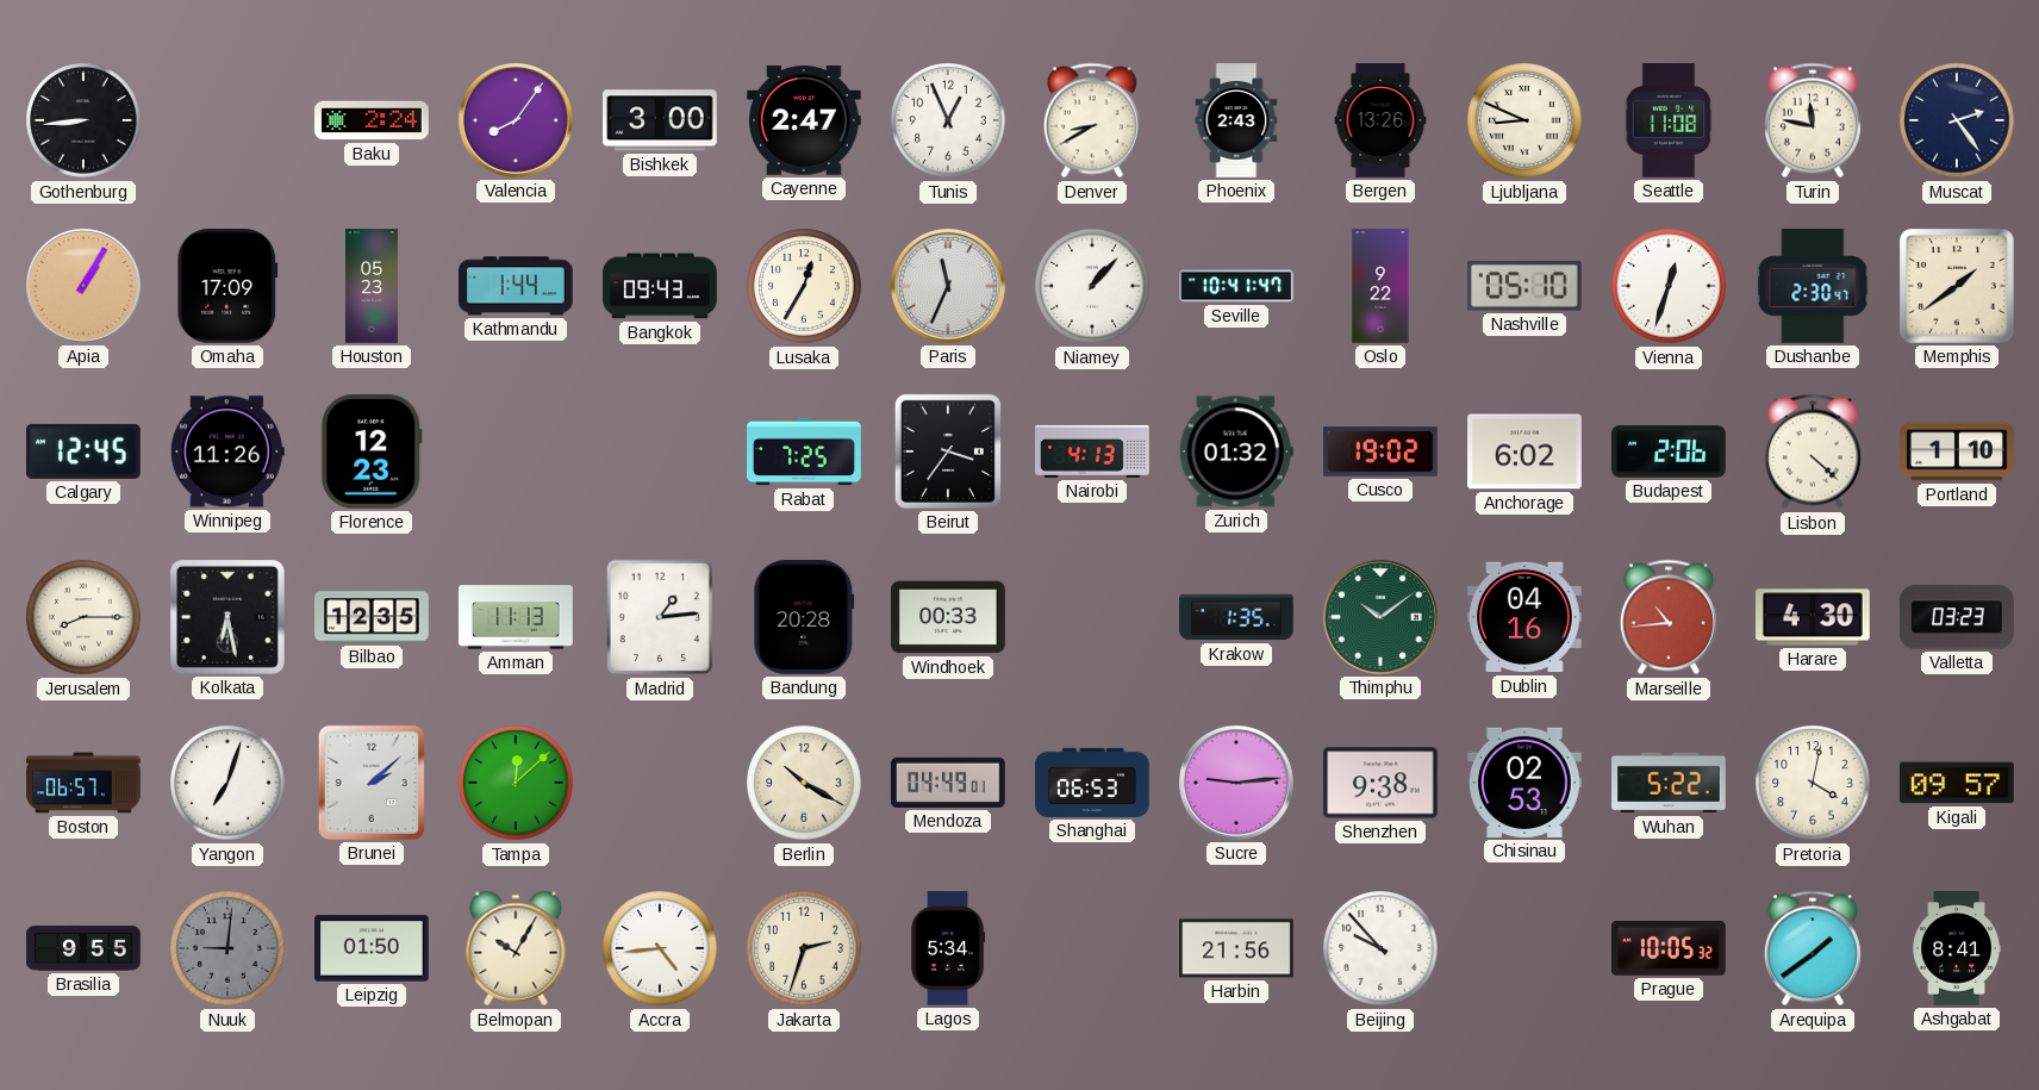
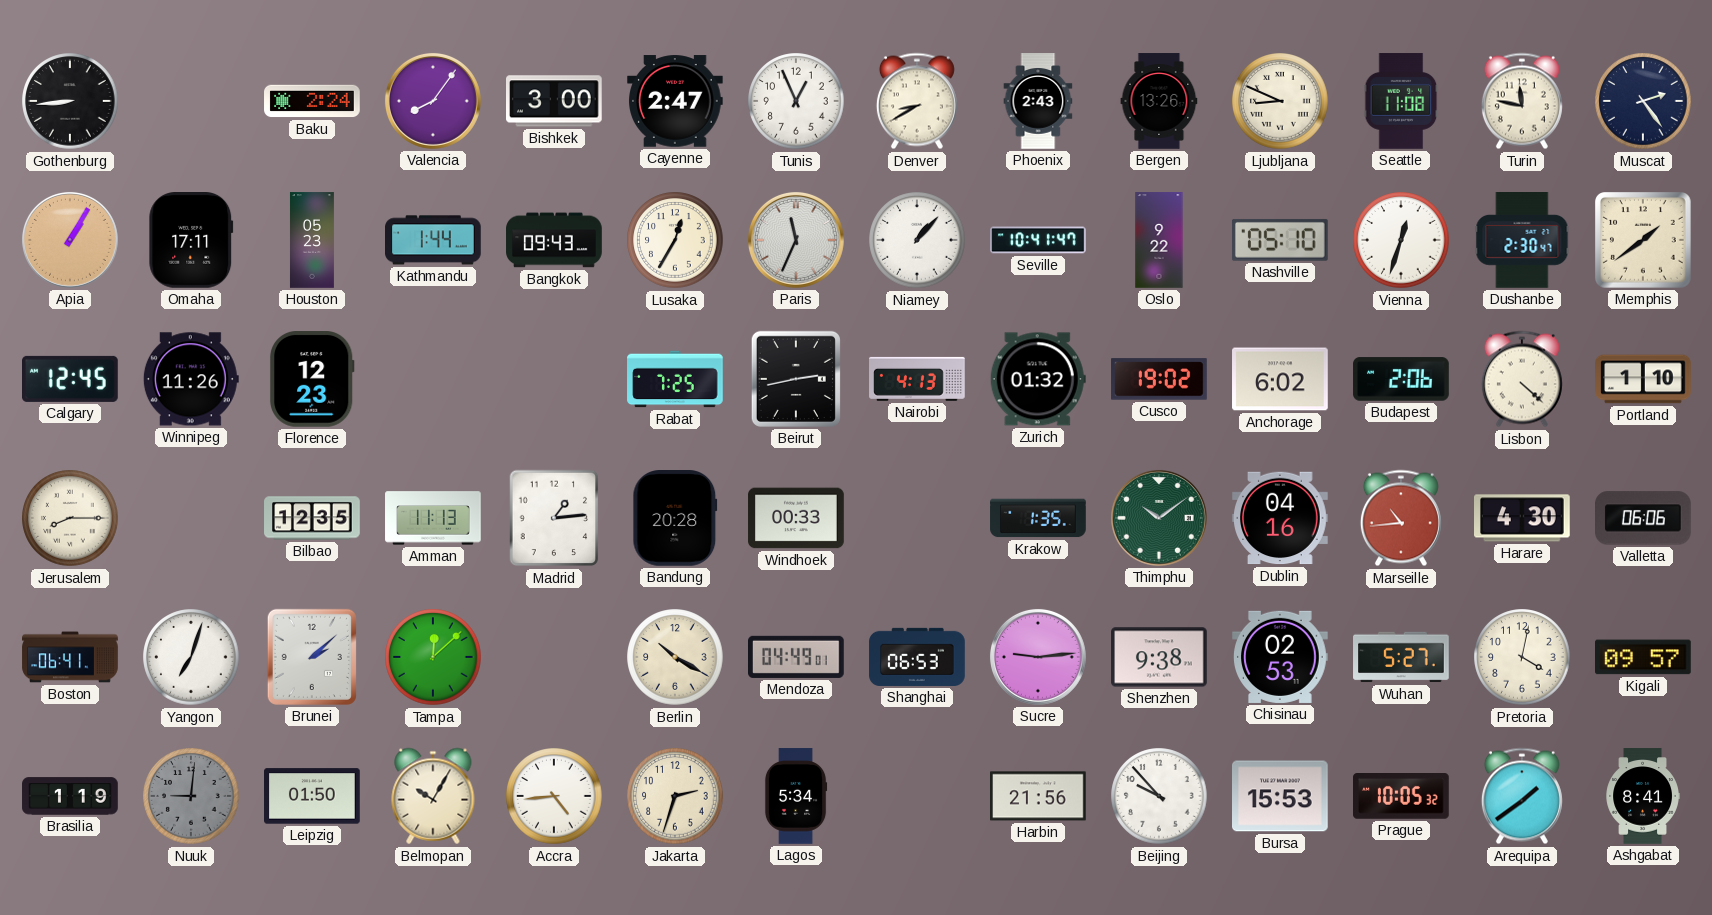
Omaha: 17:09 -> 17:11 (191, 241)
Beirut: 3:36 -> 2:43 (796, 379)
Kolkata: 6:28 -> none (229, 618)
Valletta: 03:23 -> 06:06 (1644, 518)
Boston: 06:57 -> 06:41 (70, 657)
Wuhan: 5:22 -> 5:27 (1401, 657)
Brasilia: 9:55 -> 1:19 (70, 796)
Bursa: none -> 15:53 (1281, 796)
